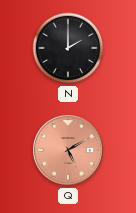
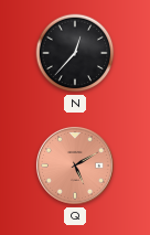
N: 2:00 -> 12:37 (75, 53)
